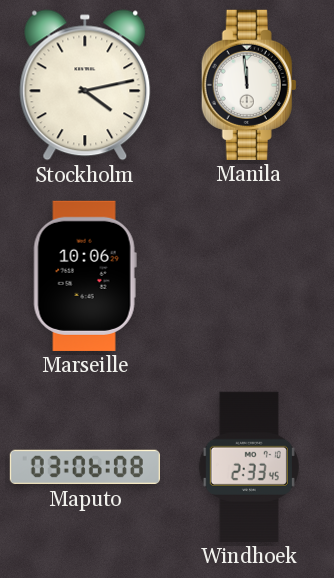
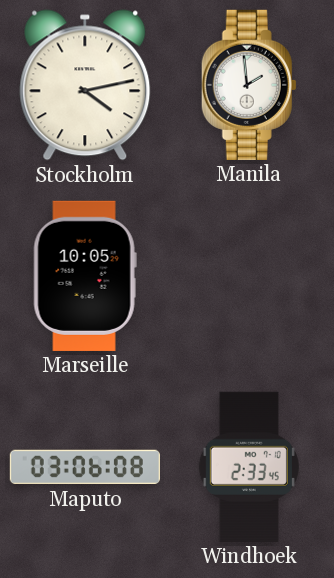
Manila: 11:59 -> 1:59 (249, 85)
Marseille: 10:06 -> 10:05 (85, 276)
